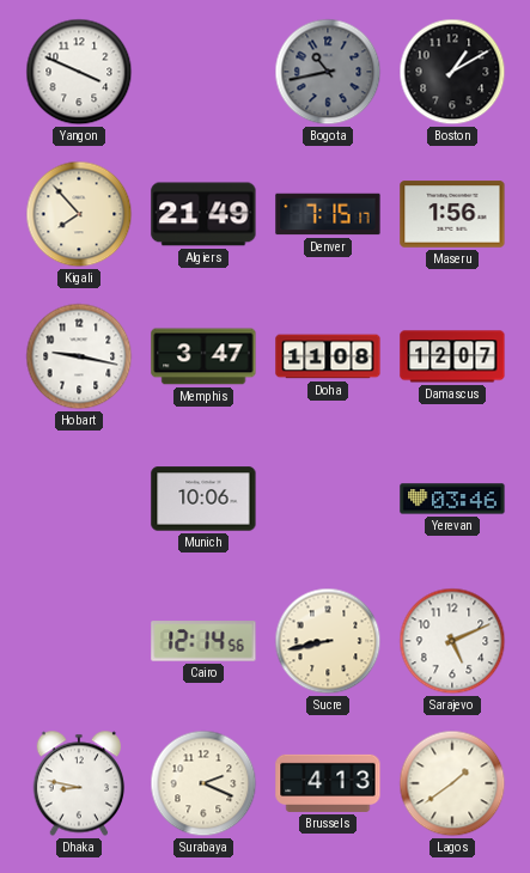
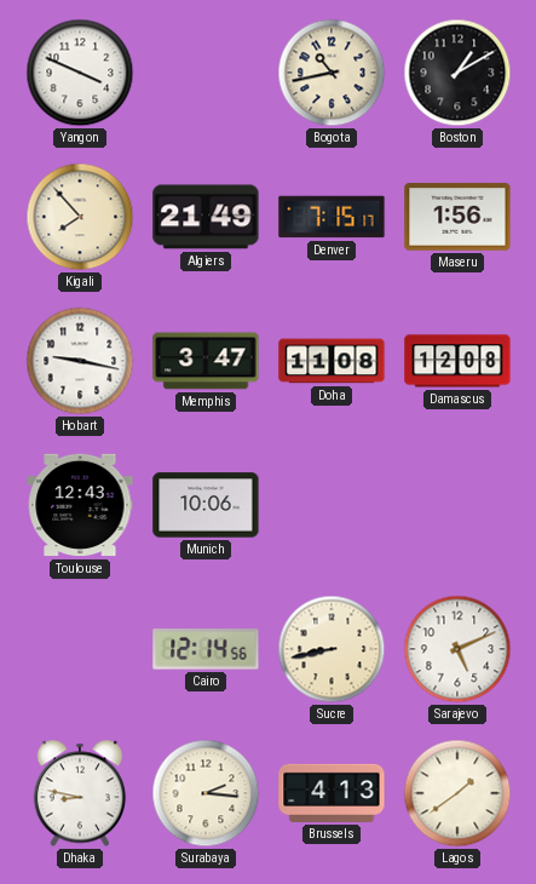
Bogota dial: grey -> cream (332, 73)
Damascus: 12:07 -> 12:08 (457, 361)
Toulouse: none -> 12:43 (80, 505)
Yerevan: 03:46 -> none (452, 499)
Surabaya: 2:19 -> 2:16 (206, 793)
